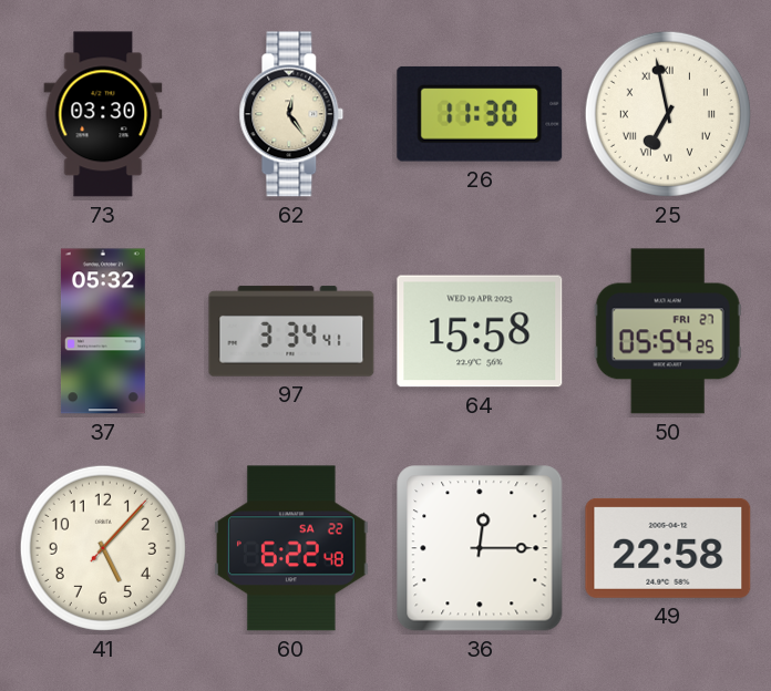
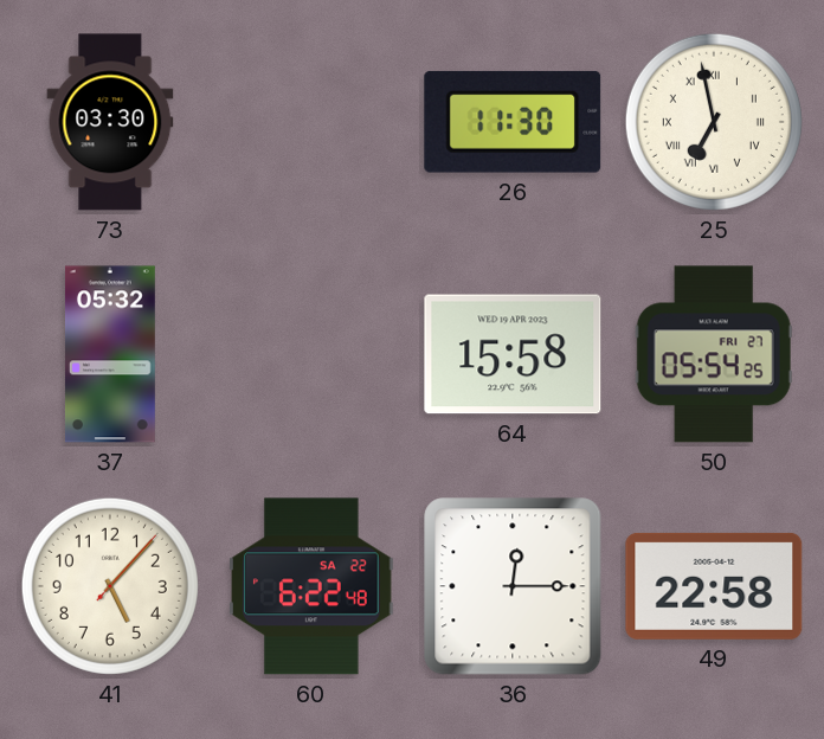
62: 12:24 -> none (291, 114)
97: 3:34 -> none (291, 331)
